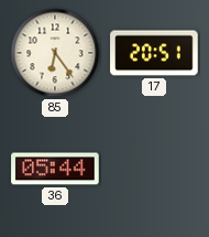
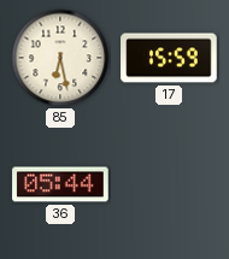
85: 6:24 -> 6:28 (60, 58)
17: 20:51 -> 15:59 (169, 58)
